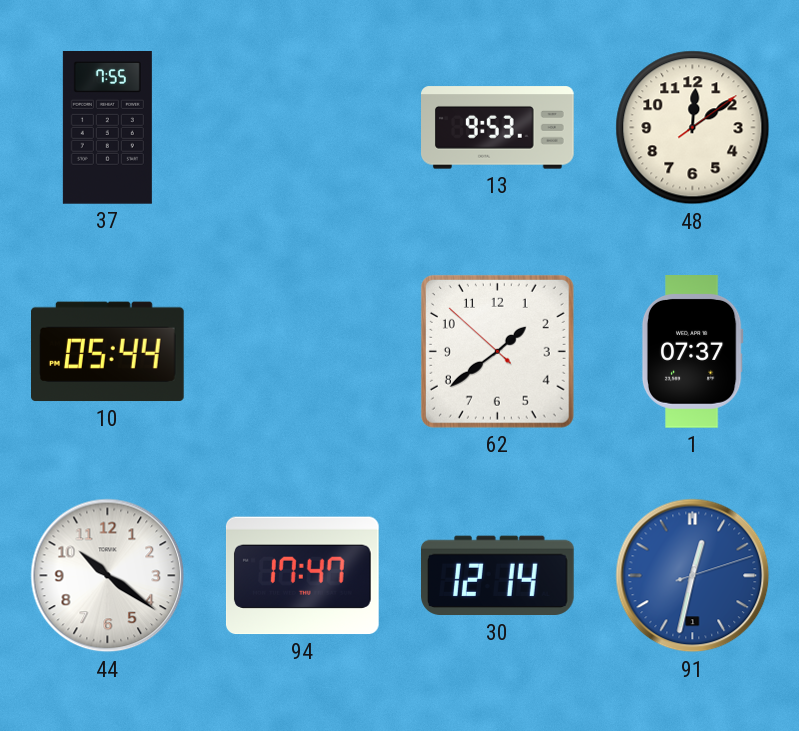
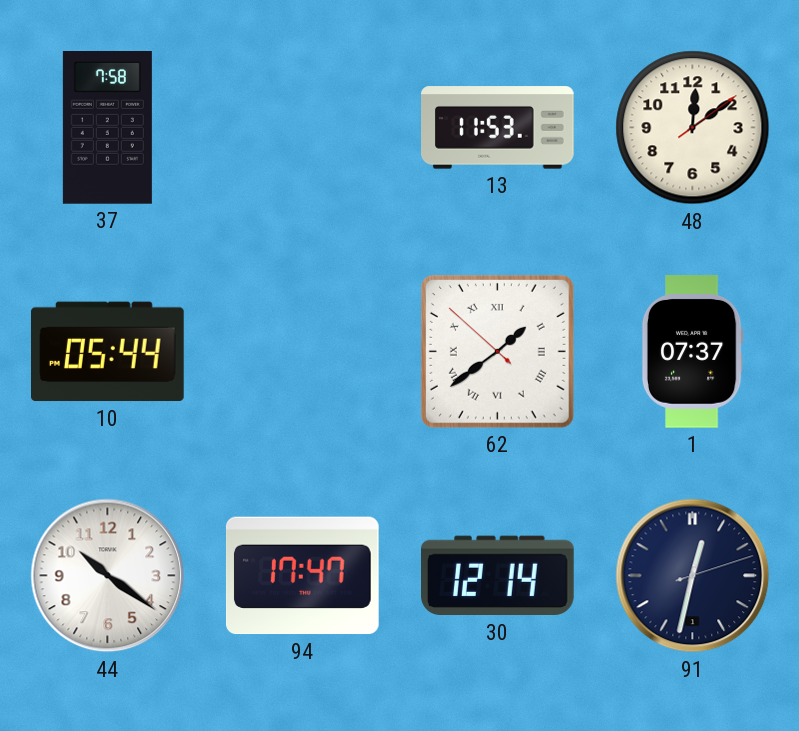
37: 7:55 -> 7:58 (107, 128)
13: 9:53 -> 11:53 (498, 128)
62 numerals: Arabic -> Roman (497, 351)
91 dial: blue -> navy (693, 576)
